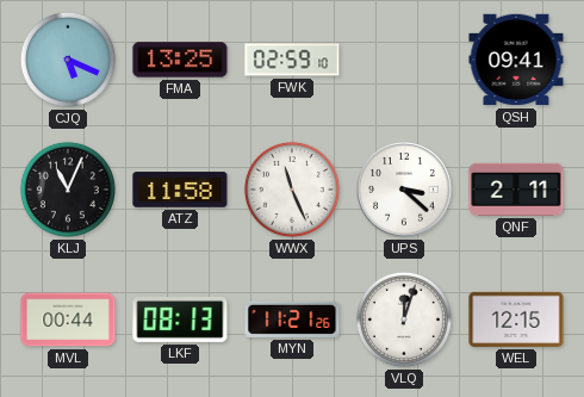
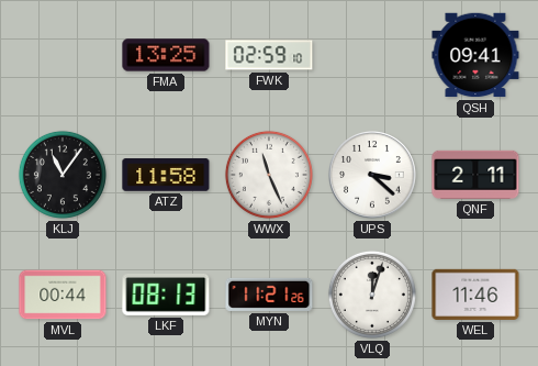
CJQ: 5:19 -> none (68, 60)
KLJ: 11:04 -> 11:06 (63, 175)
WEL: 12:15 -> 11:46 (475, 295)
